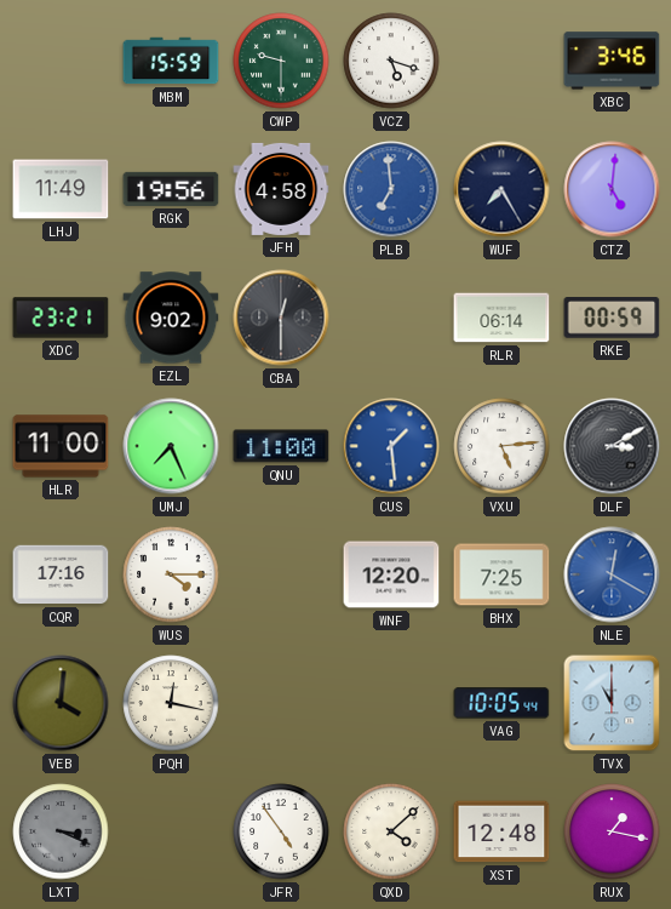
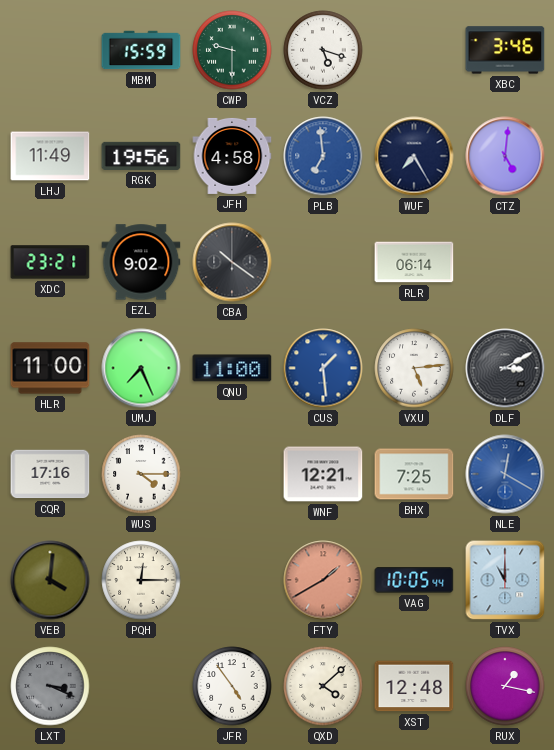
CBA: 12:30 -> 10:21 (232, 262)
RKE: 00:59 -> none (612, 319)
WNF: 12:20 -> 12:21 (323, 474)
PQH: 12:17 -> 12:15 (141, 580)
FTY: none -> 1:40 (323, 580)
